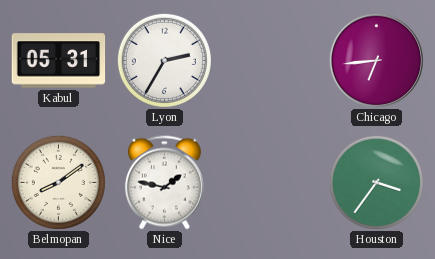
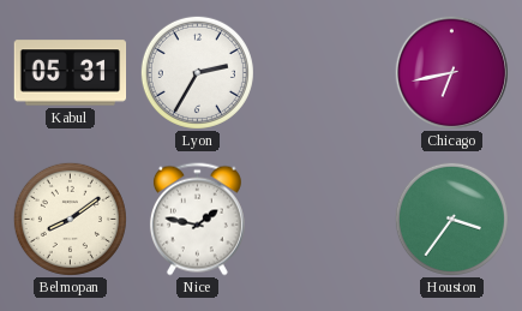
Chicago: 6:44 -> 6:43 (451, 72)
